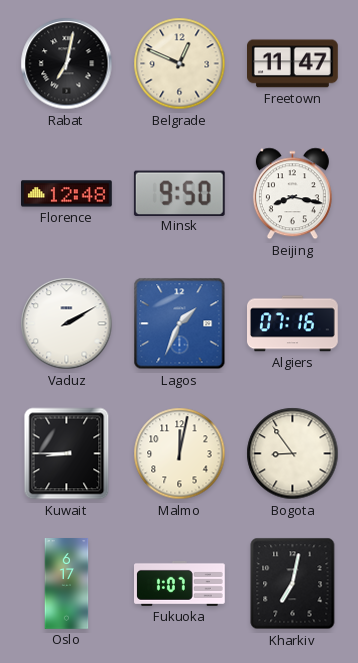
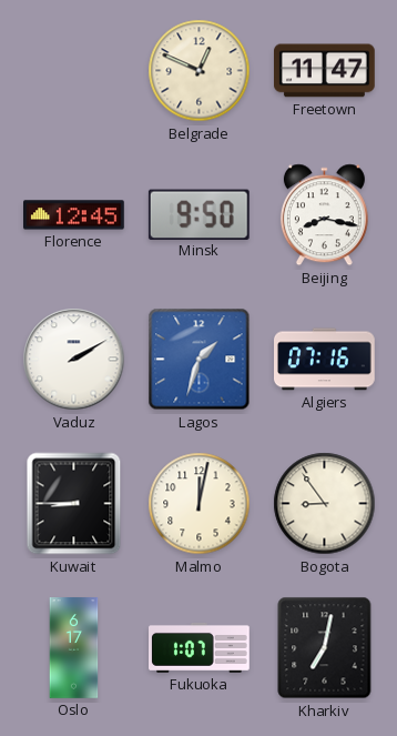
Rabat: 7:02 -> none (67, 64)
Florence: 12:48 -> 12:45 (74, 215)
Lagos: 1:34 -> 1:33 (200, 360)
